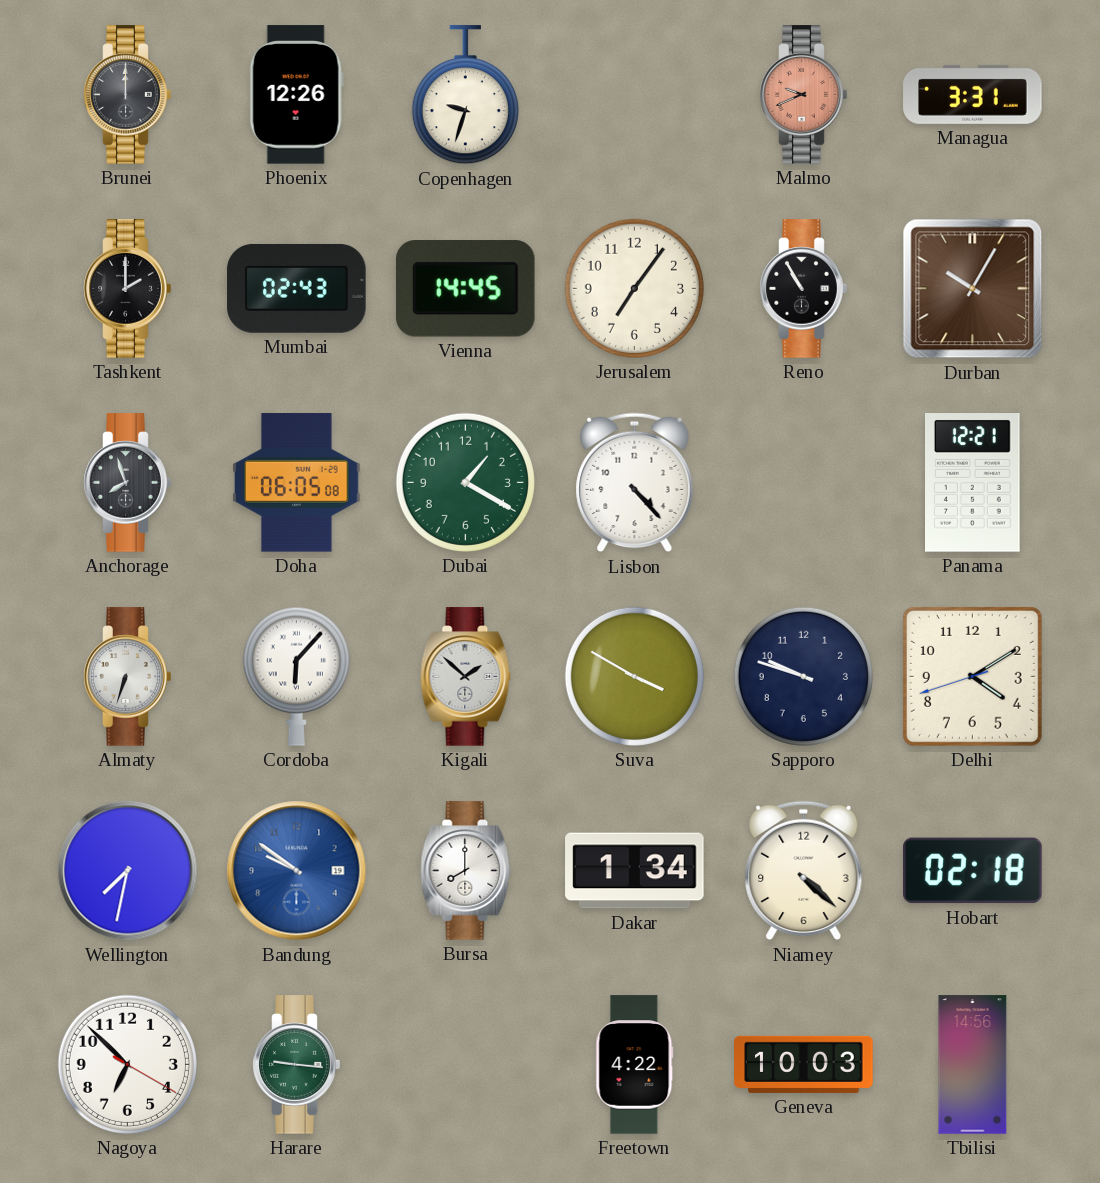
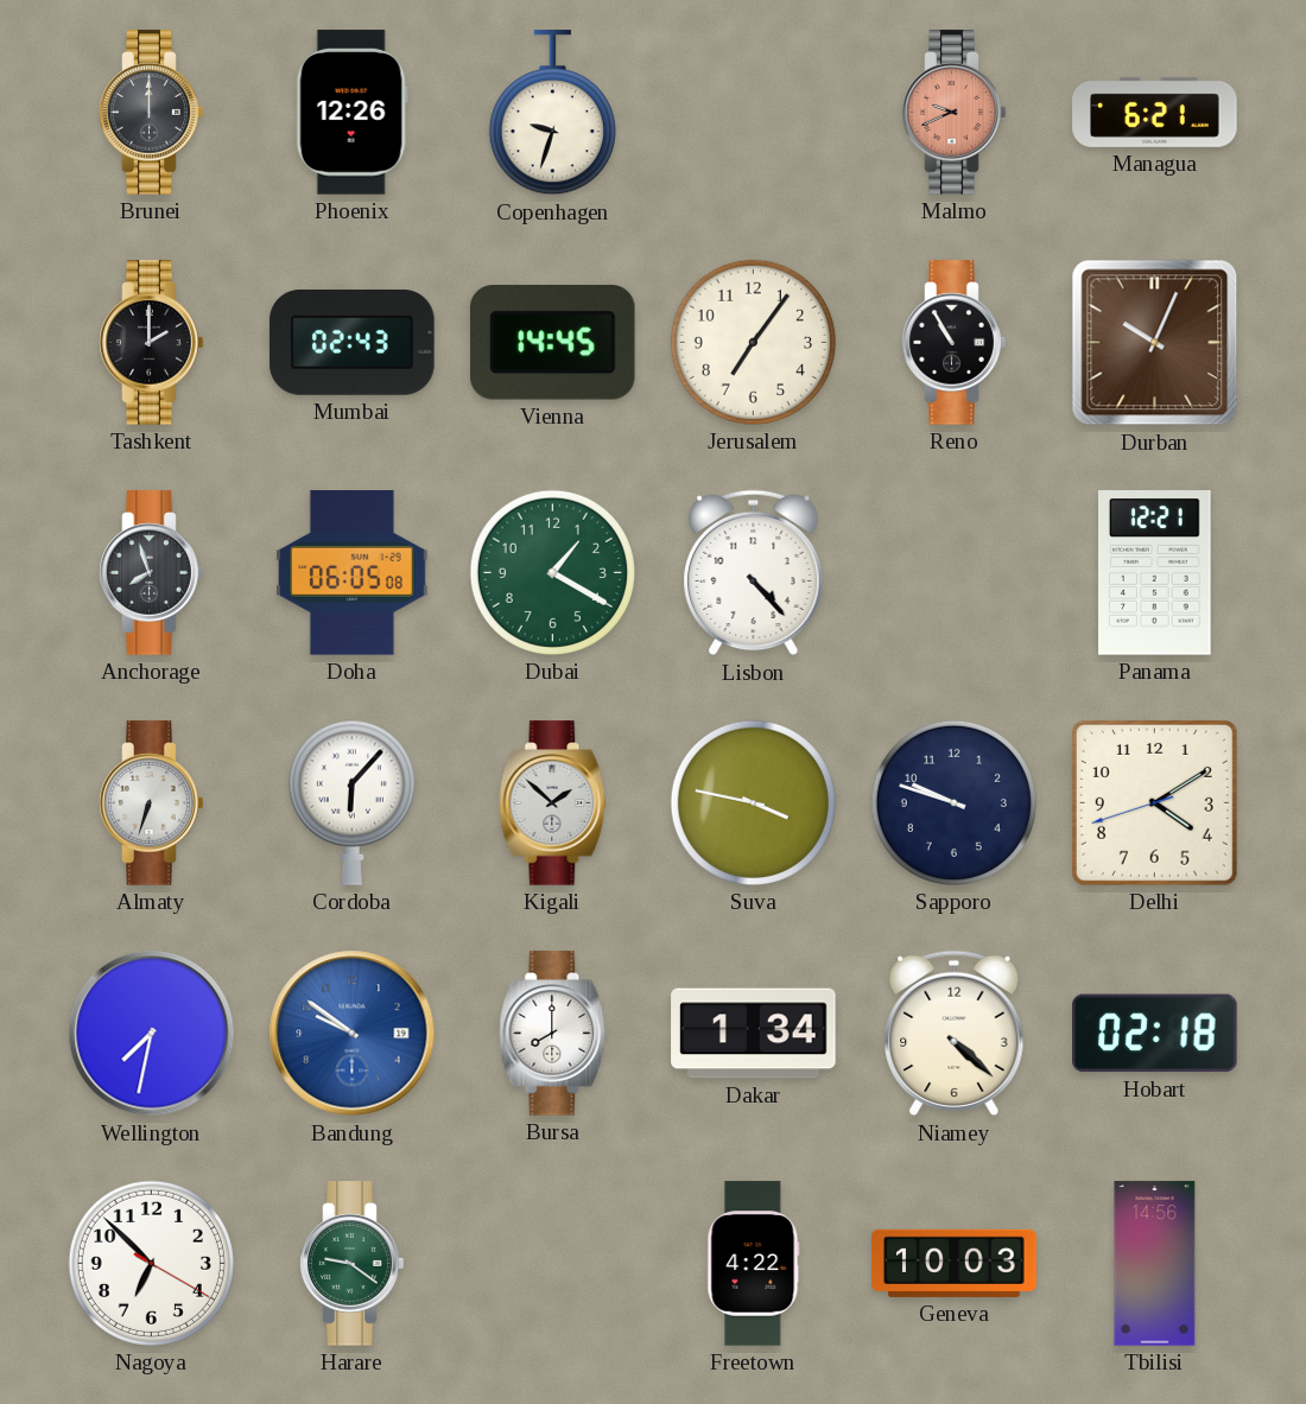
Managua: 3:31 -> 6:21 (1155, 112)
Durban: 10:05 -> 10:04 (1155, 343)
Suva: 3:50 -> 3:47 (753, 802)
Harare: 9:16 -> 9:21 (353, 1264)
